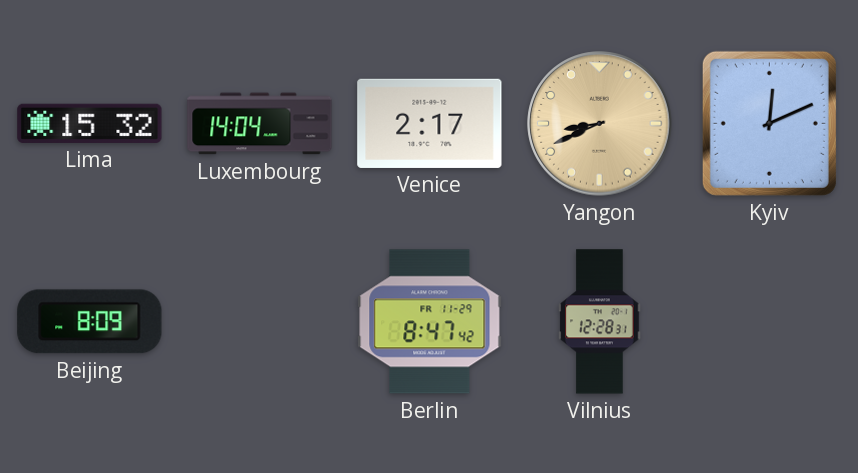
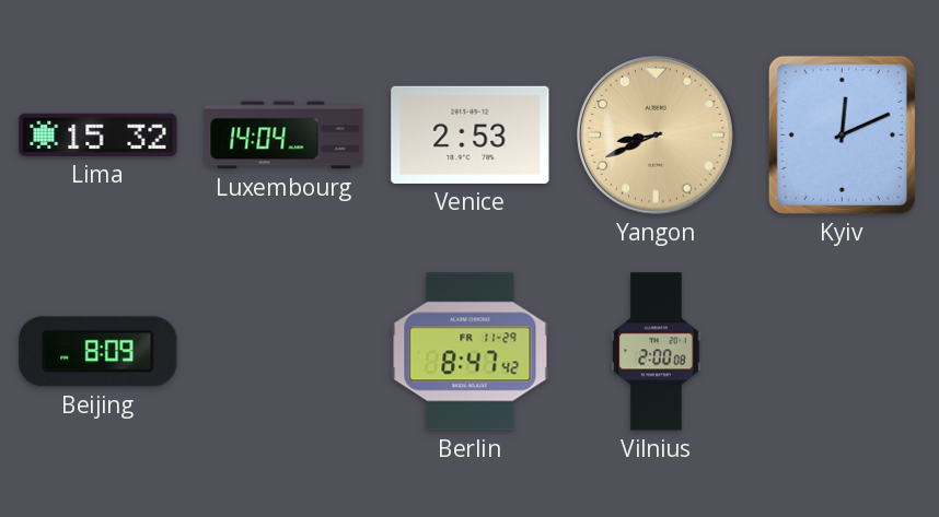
Venice: 2:17 -> 2:53 (471, 134)
Vilnius: 12:28 -> 2:00 (657, 352)
